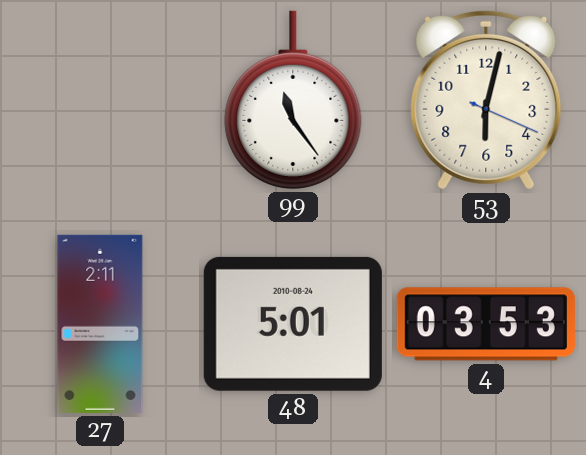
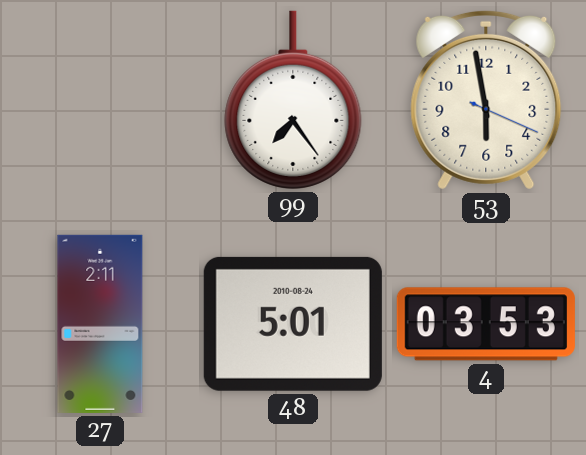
99: 11:24 -> 7:24 (293, 100)
53: 6:02 -> 5:58 (486, 100)
